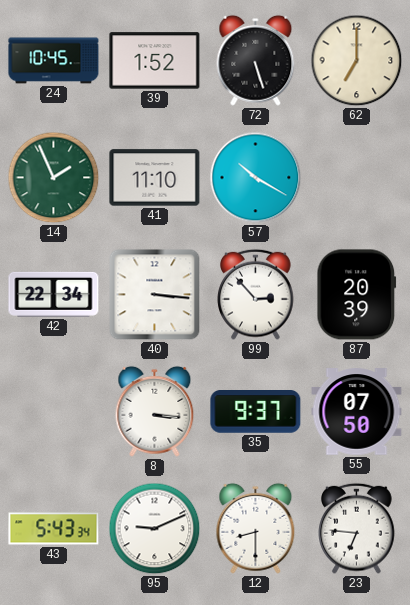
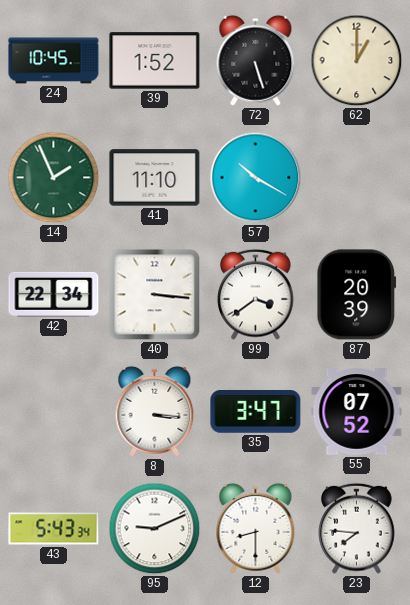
62: 7:00 -> 1:00 (357, 61)
99: 2:53 -> 3:39 (256, 294)
35: 9:37 -> 3:47 (256, 412)
55: 07:50 -> 07:52 (357, 412)
23: 6:46 -> 7:46 (357, 528)
